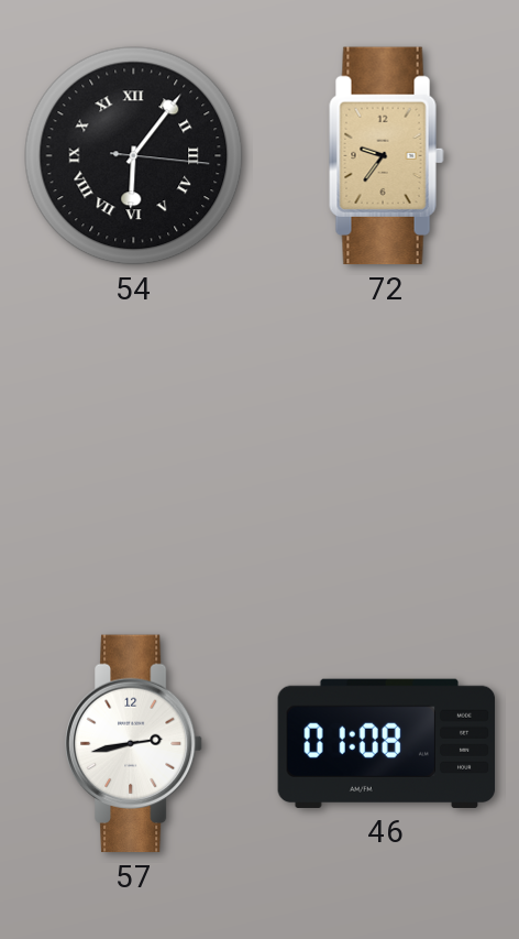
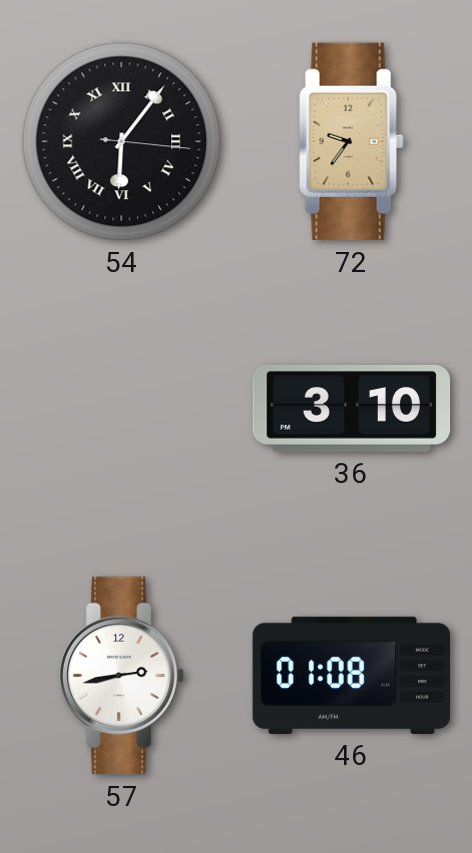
36: none -> 3:10 (352, 408)
